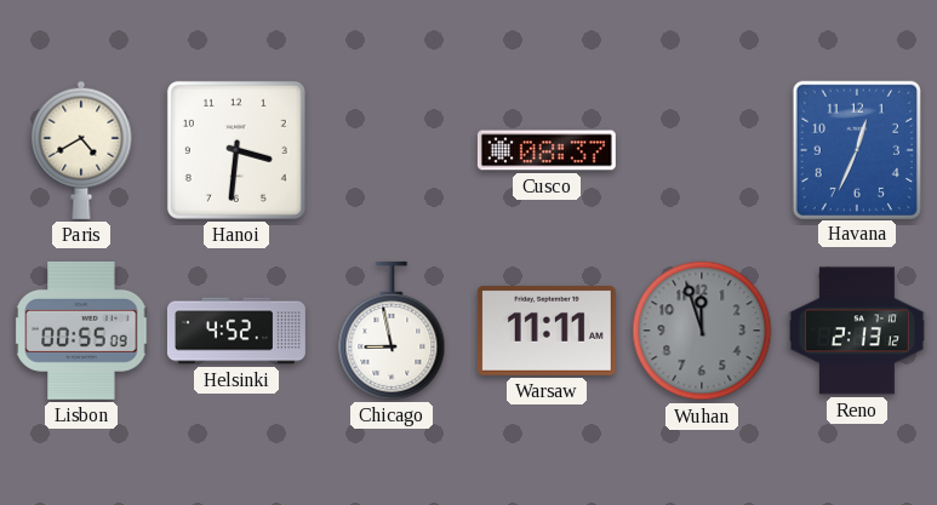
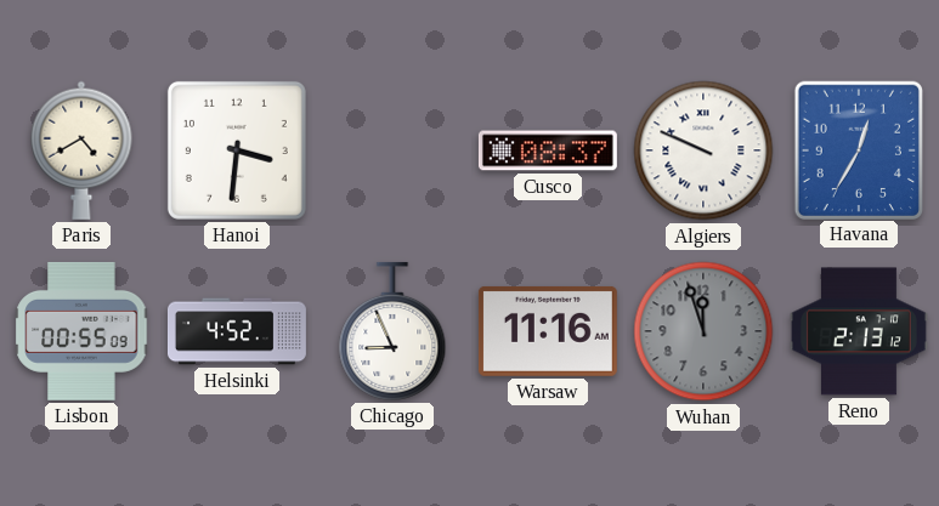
Algiers: none -> 9:49 (703, 150)
Havana: 12:34 -> 12:35 (859, 149)
Chicago: 8:58 -> 8:56 (392, 331)
Warsaw: 11:11 -> 11:16 (548, 331)
